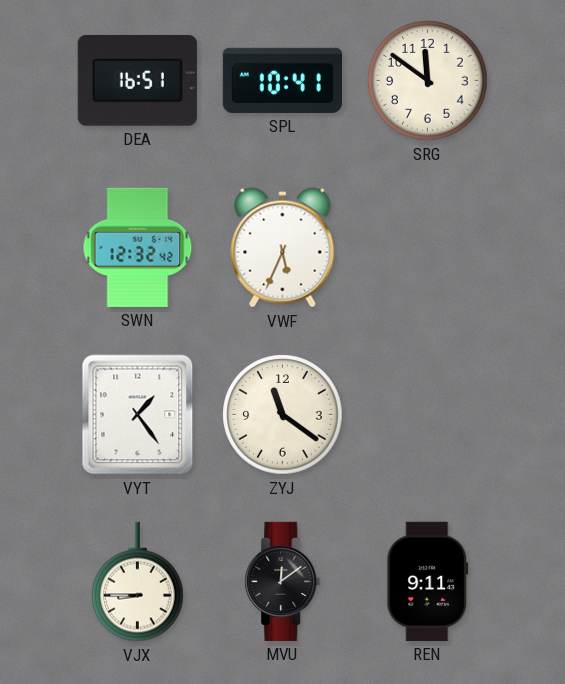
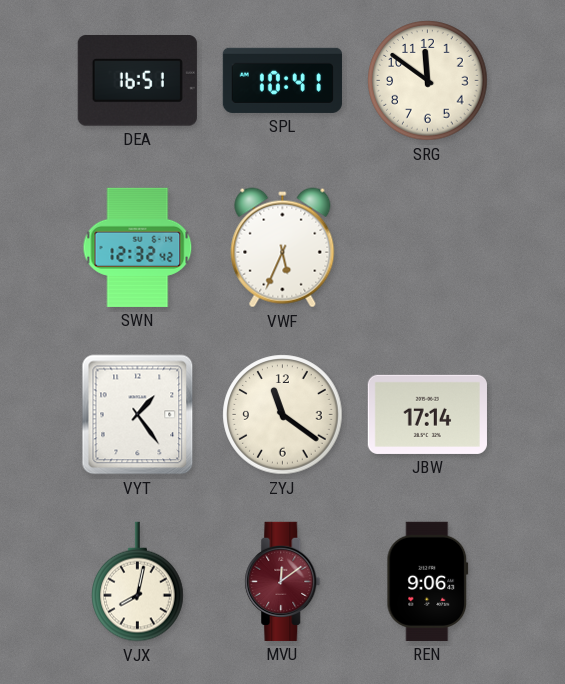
JBW: none -> 17:14 (427, 414)
VJX: 8:45 -> 8:02 (138, 582)
MVU dial: black -> burgundy (283, 581)
REN: 9:11 -> 9:06 (428, 581)
